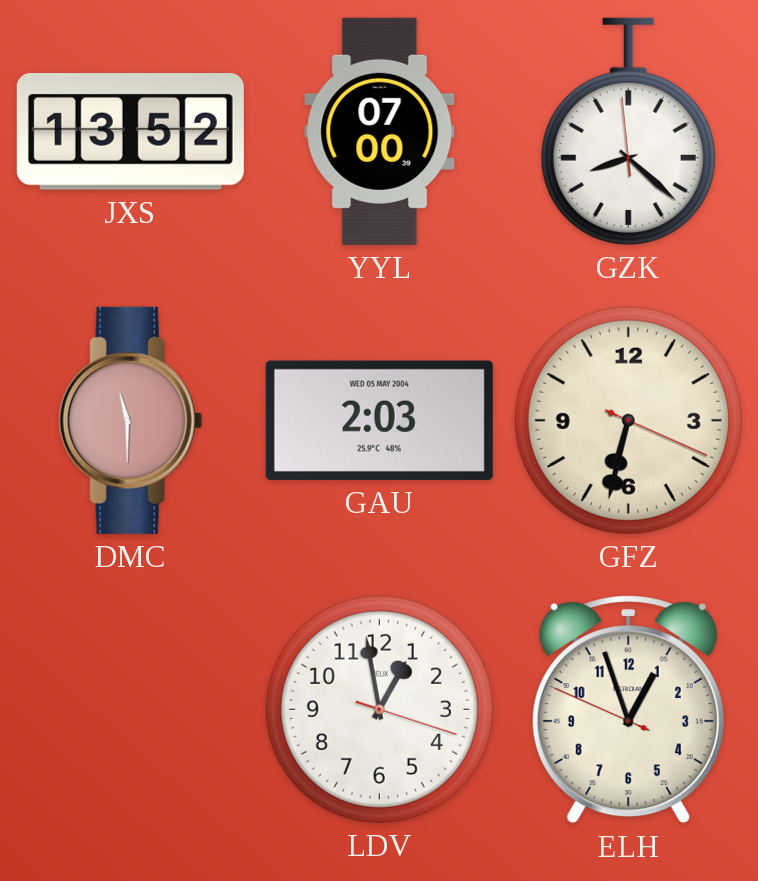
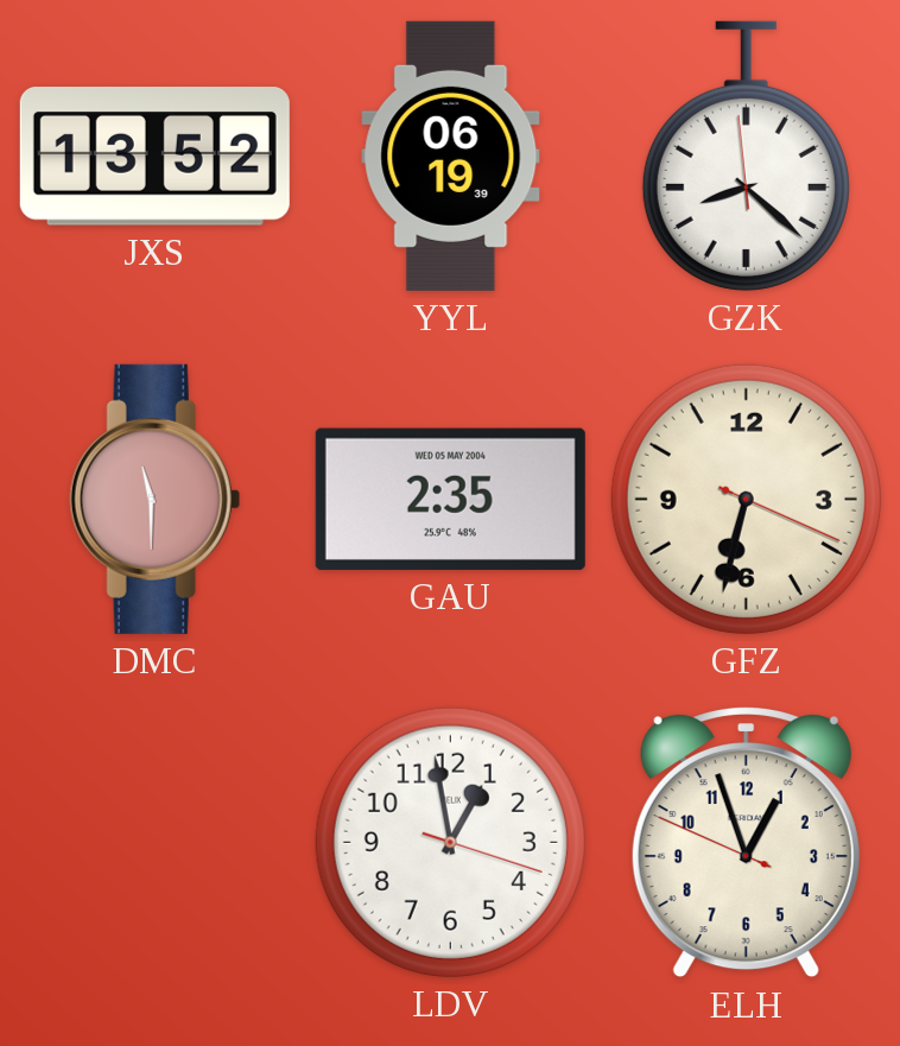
YYL: 07:00 -> 06:19 (451, 156)
GAU: 2:03 -> 2:35 (450, 499)
